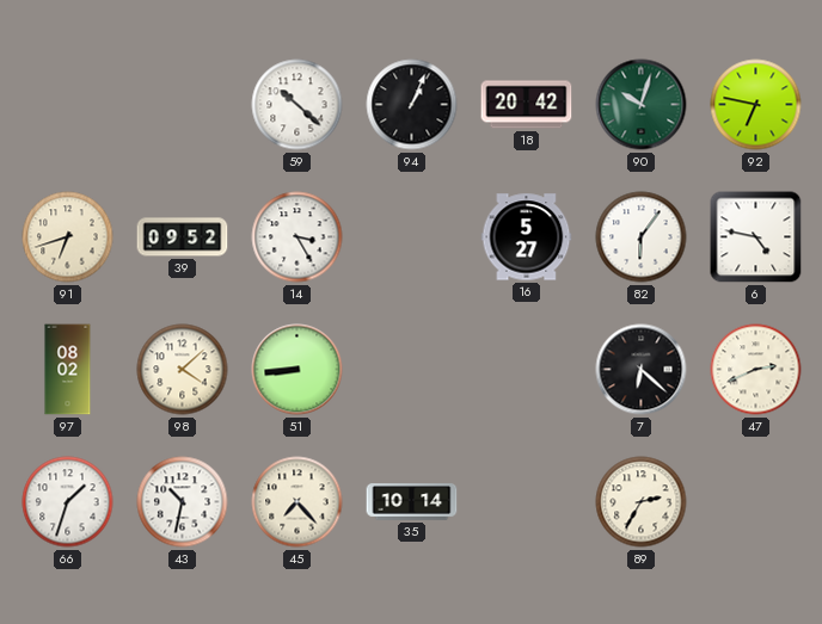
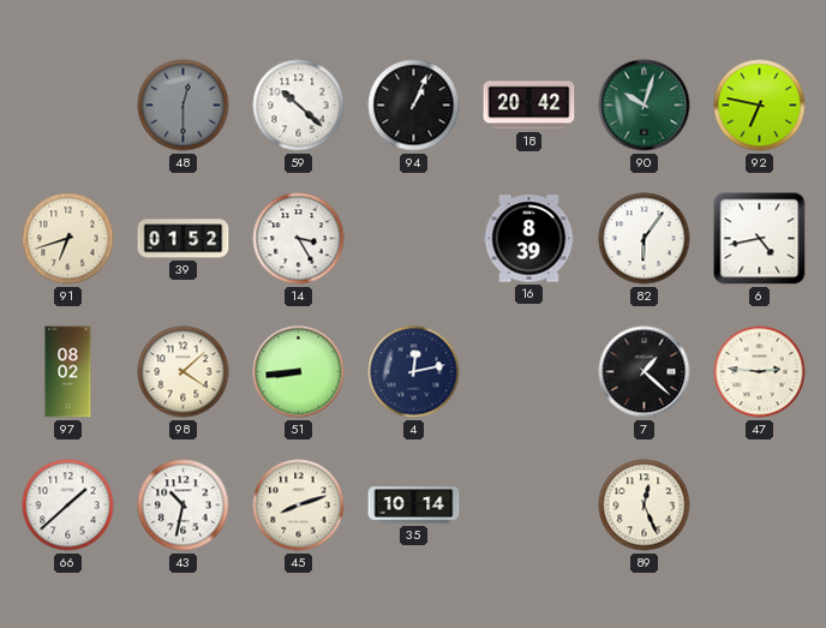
48: none -> 12:30 (184, 106)
39: 09:52 -> 01:52 (184, 239)
16: 5:27 -> 8:39 (529, 239)
6: 4:47 -> 4:43 (760, 239)
4: none -> 12:13 (414, 372)
7: 6:22 -> 1:22 (645, 372)
47: 2:41 -> 2:46 (760, 372)
66: 1:33 -> 1:38 (68, 506)
45: 7:23 -> 8:12 (299, 506)
89: 2:35 -> 12:26 (645, 506)
